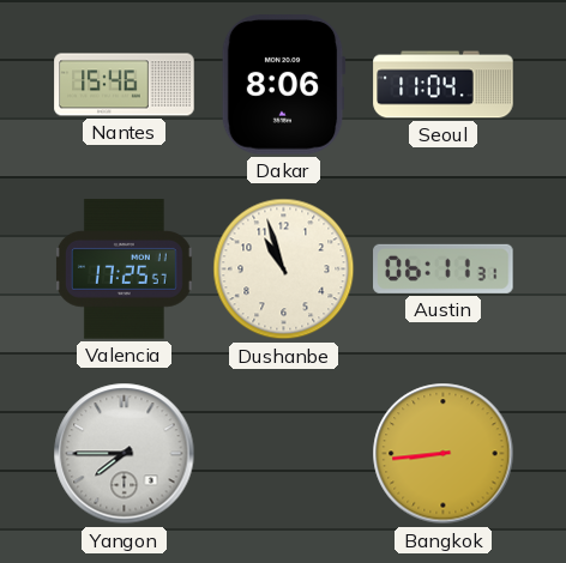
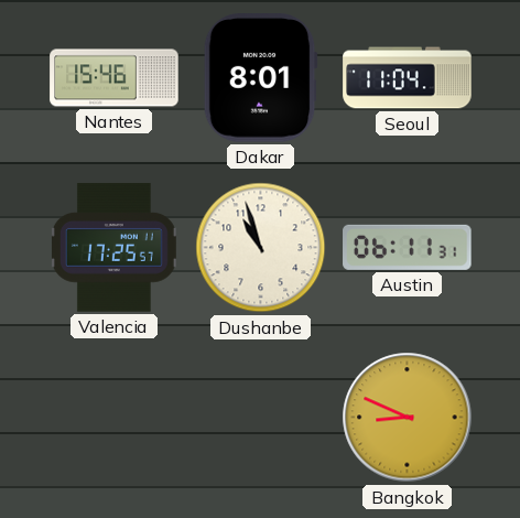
Dakar: 8:06 -> 8:01 (260, 78)
Yangon: 7:45 -> none (125, 454)
Bangkok: 8:44 -> 8:49 (408, 418)
